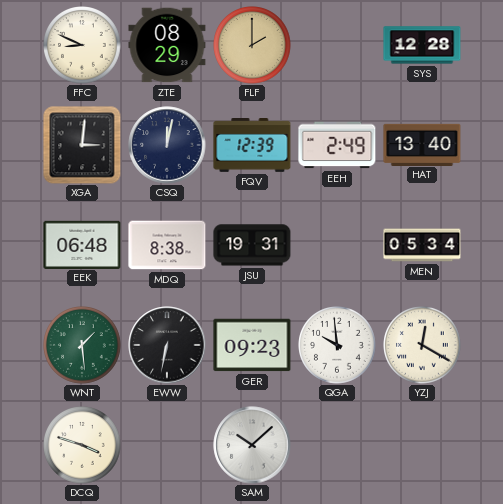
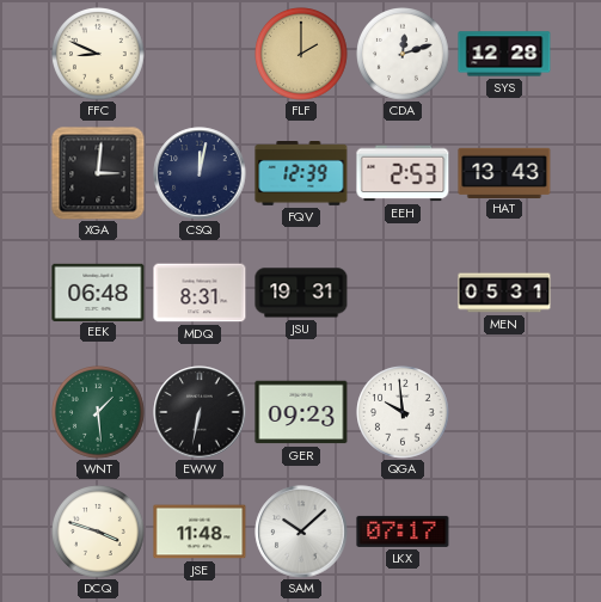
ZTE: 08:29 -> none (167, 45)
CDA: none -> 12:12 (403, 54)
EEH: 2:49 -> 2:53 (403, 173)
HAT: 13:40 -> 13:43 (504, 172)
MDQ: 8:38 -> 8:31 (200, 293)
MEN: 05:34 -> 05:31 (504, 293)
YZJ: 12:20 -> none (422, 345)
JSE: none -> 11:48 (200, 532)
LKX: none -> 07:17 (403, 532)
